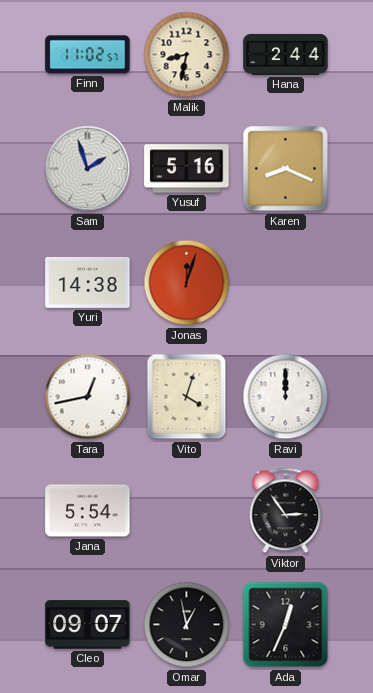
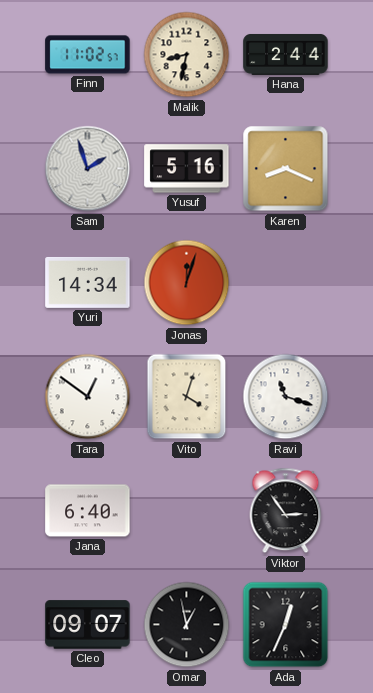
Yuri: 14:38 -> 14:34 (88, 282)
Tara: 12:43 -> 12:51 (88, 397)
Ravi: 12:00 -> 11:18 (286, 397)
Jana: 5:54 -> 6:40 (88, 511)
